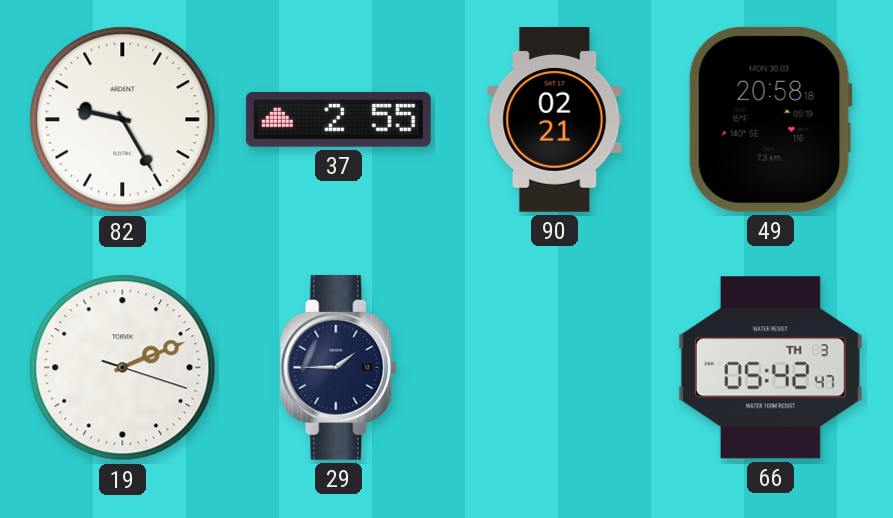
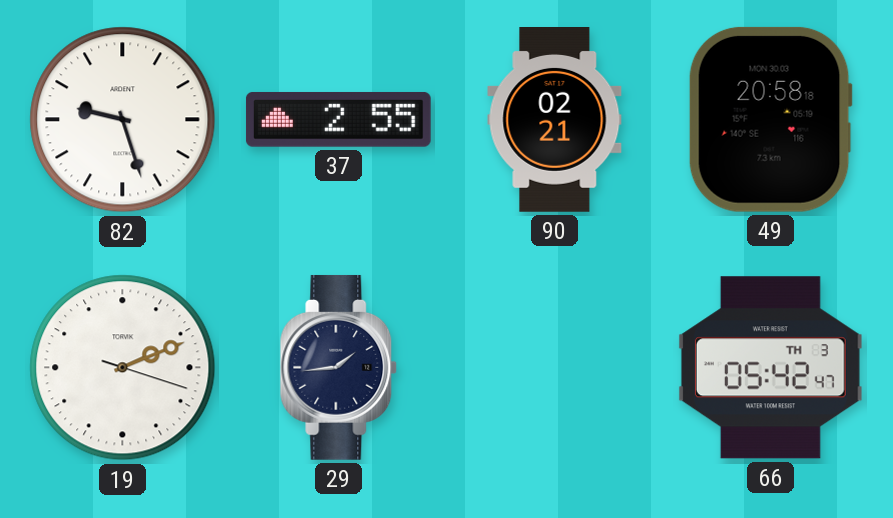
82: 9:25 -> 9:27 (123, 120)
29: 1:45 -> 1:44 (339, 367)
